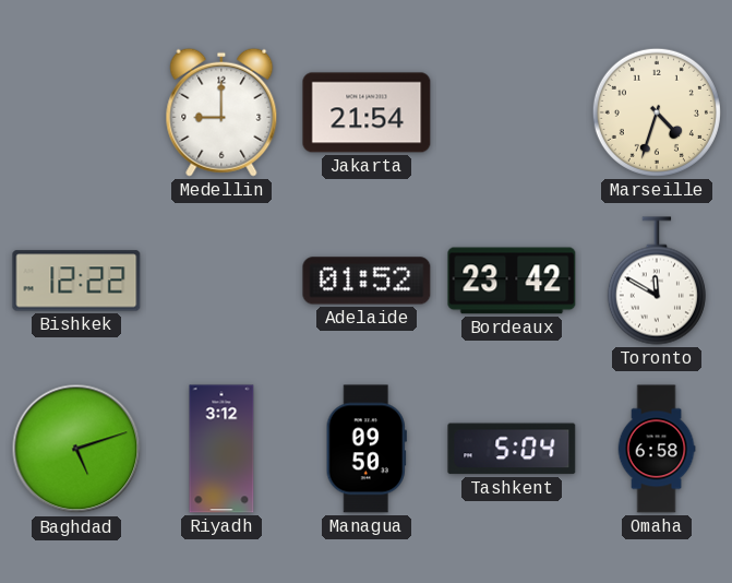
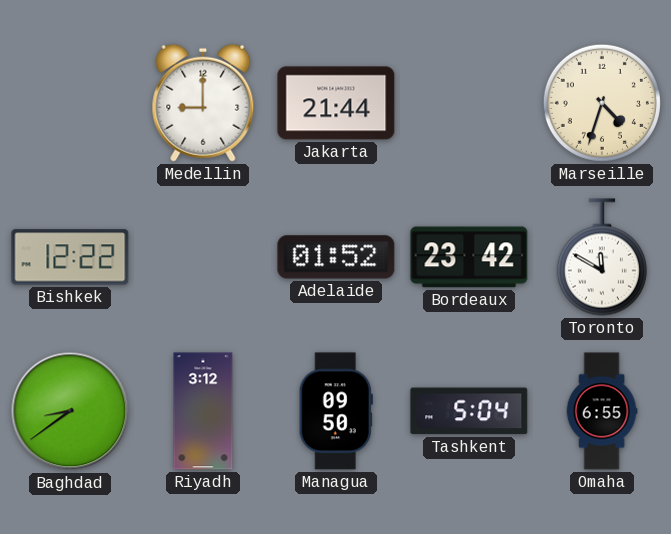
Jakarta: 21:54 -> 21:44 (336, 103)
Baghdad: 5:12 -> 8:39 (70, 411)
Omaha: 6:58 -> 6:55 (602, 411)
